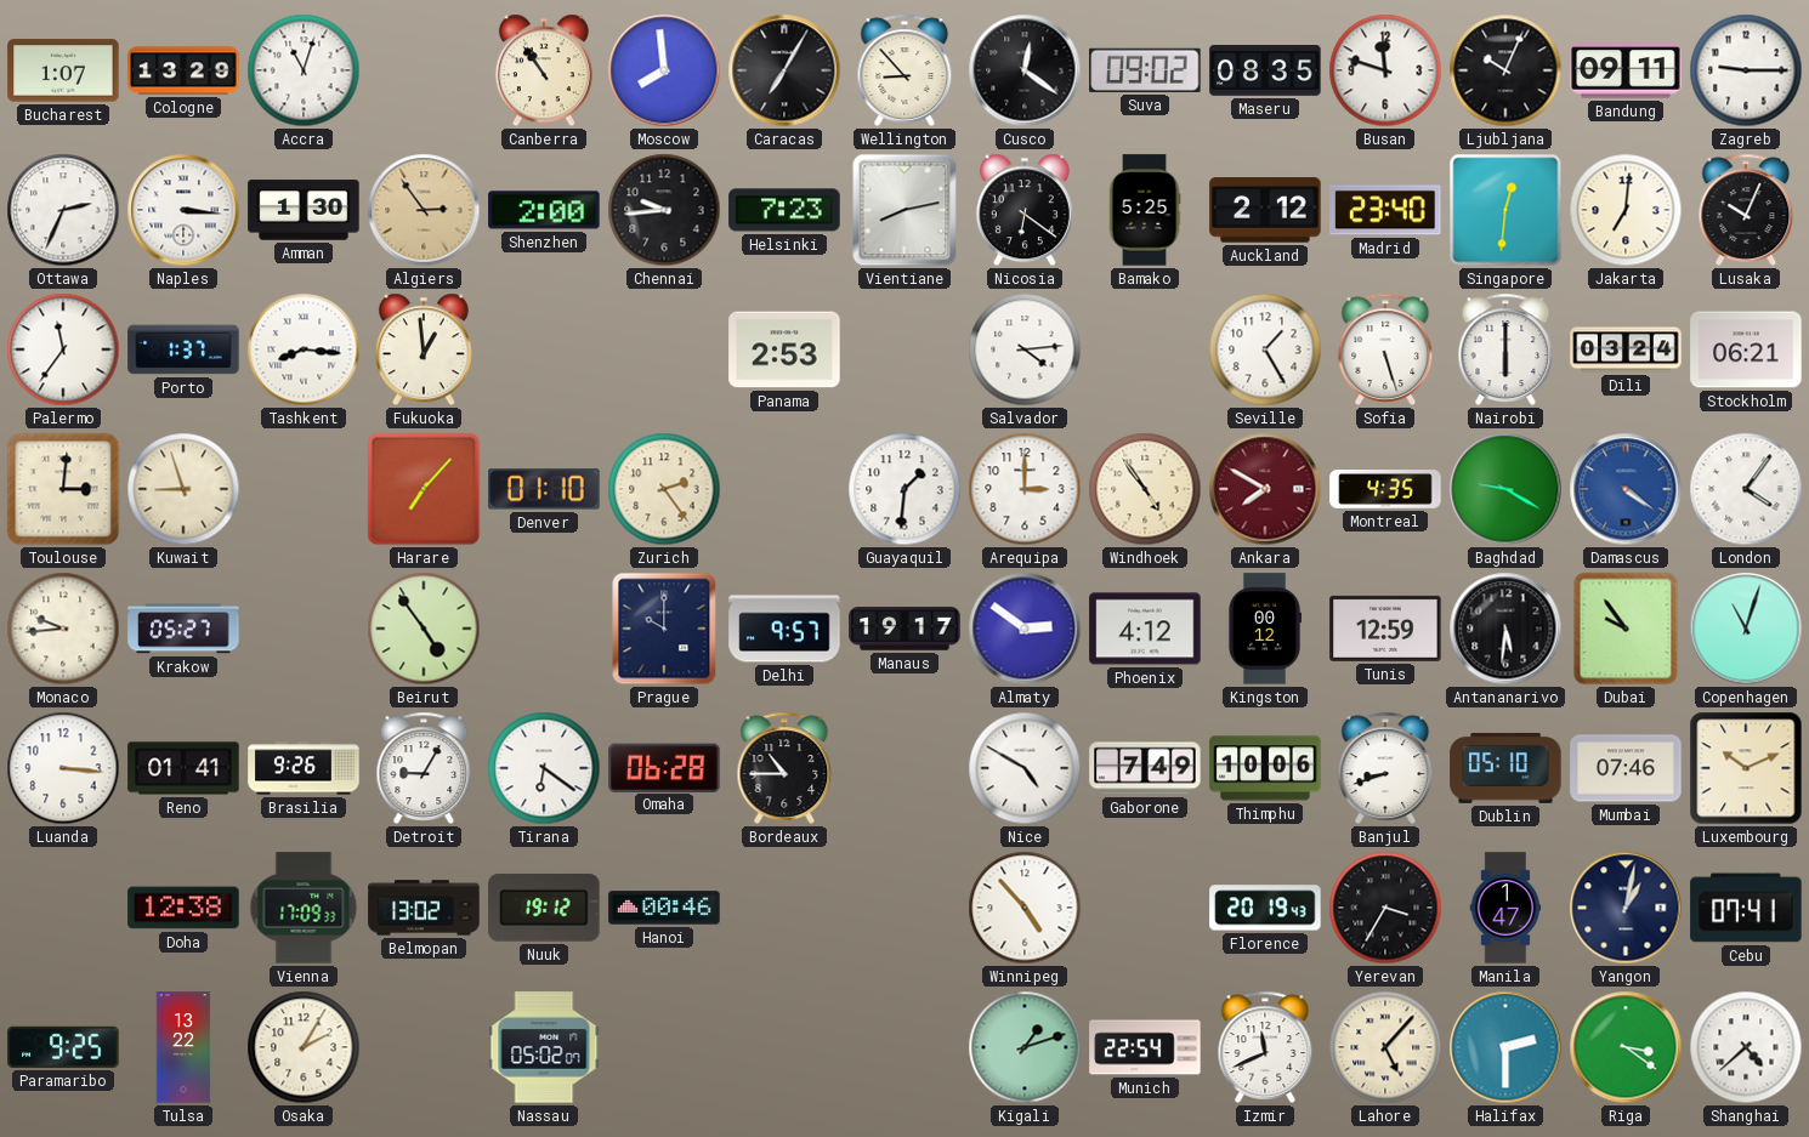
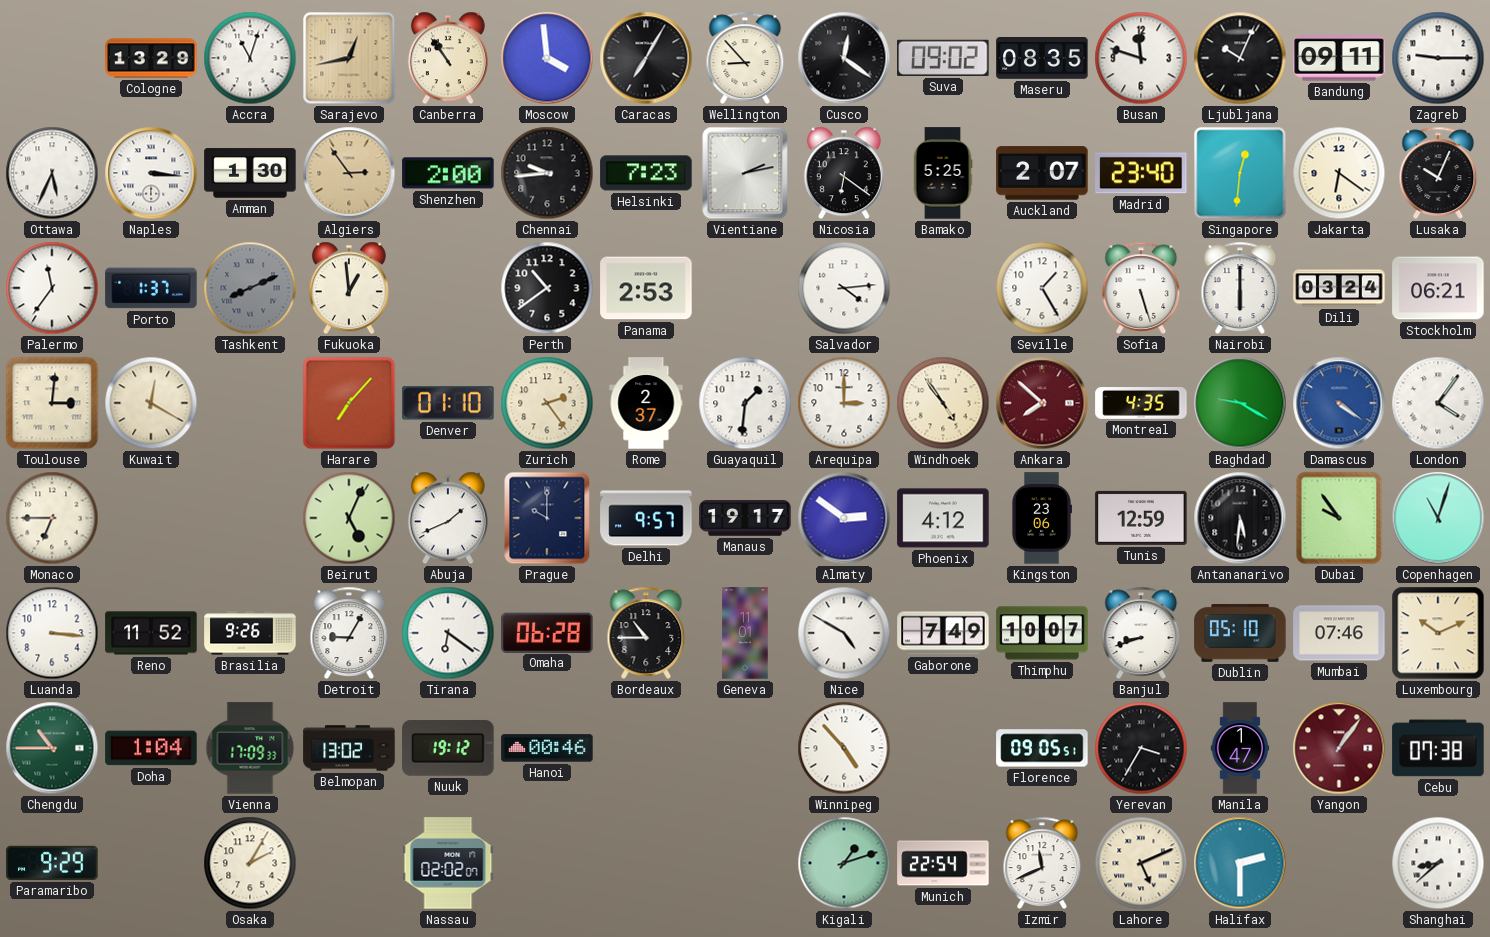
Bucharest: 1:07 -> none (63, 70)
Sarajevo: none -> 12:43 (349, 58)
Moscow: 7:59 -> 3:59 (547, 58)
Ottawa: 2:34 -> 5:34 (52, 173)
Vientiane: 8:13 -> 2:13 (745, 173)
Auckland: 2:12 -> 2:07 (1042, 173)
Jakarta: 7:01 -> 6:21 (1339, 173)
Tashkent: 8:16 -> 8:11 (250, 288)
Tashkent dial: white -> grey (250, 288)
Perth: none -> 10:39 (547, 288)
Kuwait: 8:57 -> 12:20 (151, 403)
Rome: none -> 2:37 (646, 403)
Ankara: 7:50 -> 7:52 (1042, 403)
Monaco: 9:44 -> 6:45 (52, 518)
Krakow: 05:27 -> none (183, 629)
Beirut: 4:54 -> 5:04 (349, 518)
Abuja: none -> 1:41 (448, 518)
Kingston: 00:12 -> 23:06 (1041, 518)
Reno: 01:41 -> 11:52 (151, 633)
Geneva: none -> 11:01 (745, 633)
Thimphu: 10:06 -> 10:07 (1042, 633)
Chengdu: none -> 10:45 (52, 748)
Doha: 12:38 -> 1:04 (151, 748)
Florence: 20:19 -> 09:05 (1042, 748)
Yangon: 1:02 -> 1:06 (1339, 748)
Yangon dial: navy -> burgundy (1339, 748)
Cebu: 07:41 -> 07:38 (1438, 748)
Paramaribo: 9:25 -> 9:29 (52, 863)
Tulsa: 13:22 -> none (183, 1047)
Nassau: 05:02 -> 02:02 (448, 863)
Lahore: 5:07 -> 5:11 (1141, 863)
Riga: 3:21 -> none (1626, 1047)
Shanghai: 4:38 -> 8:38 (1438, 863)
